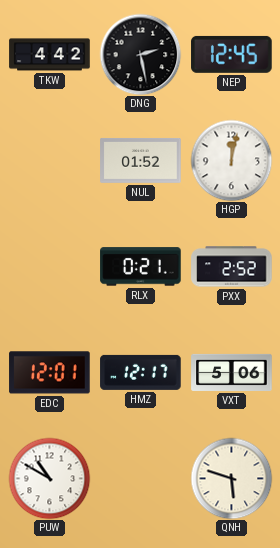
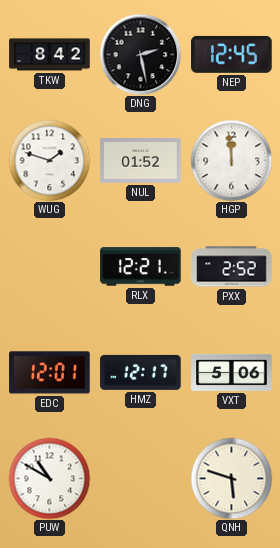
TKW: 4:42 -> 8:42 (50, 55)
WUG: none -> 1:48 (49, 160)
HGP: 12:02 -> 11:59 (231, 160)
RLX: 0:21 -> 12:21 (141, 267)
